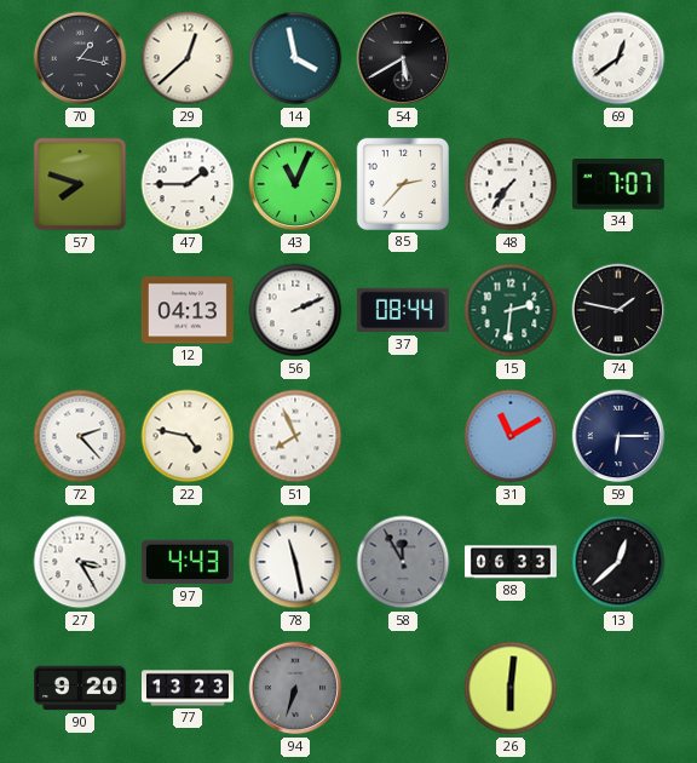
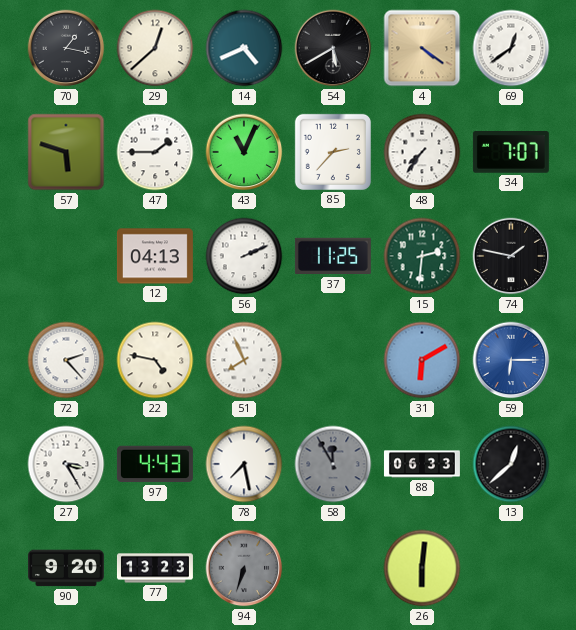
14: 3:58 -> 4:41 (244, 48)
4: none -> 4:21 (422, 48)
57: 7:48 -> 5:48 (66, 152)
37: 08:44 -> 11:25 (333, 256)
31: 11:10 -> 6:10 (422, 360)
59 dial: navy -> blue (511, 360)
78: 11:28 -> 7:28 (244, 464)
